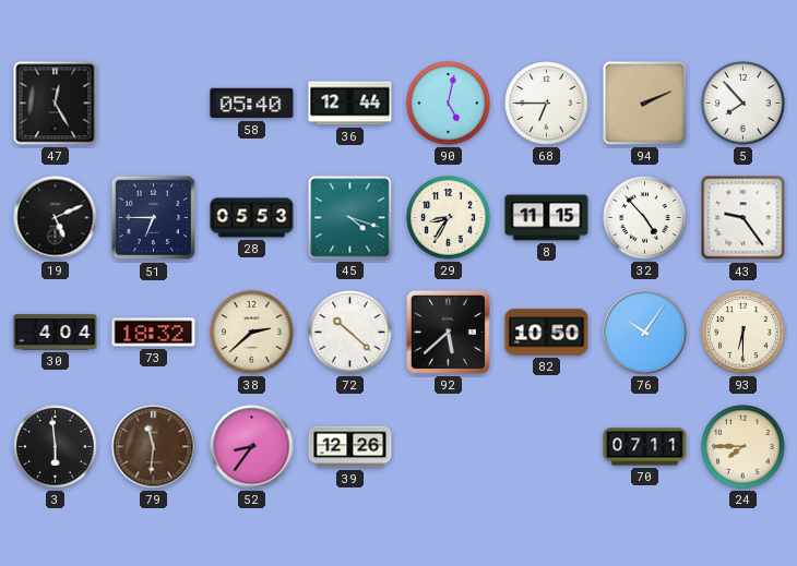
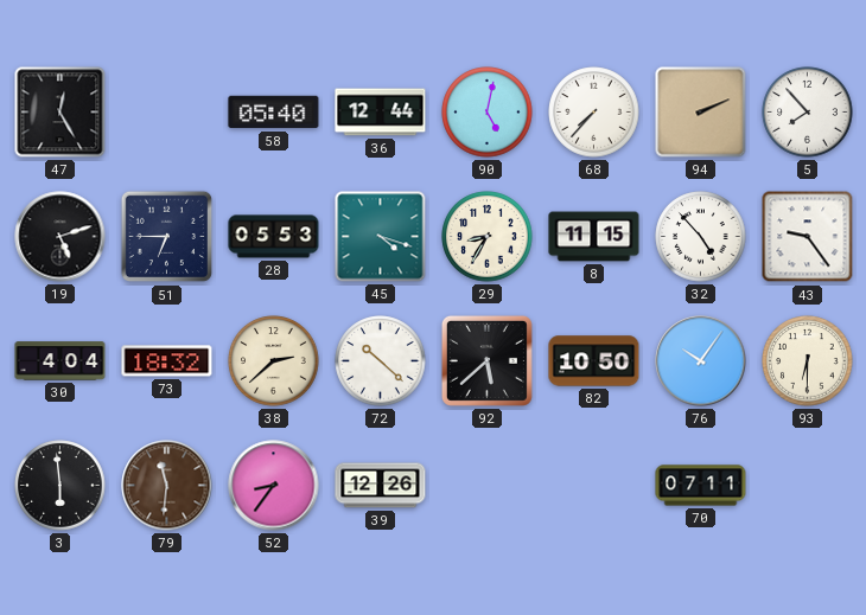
68: 6:45 -> 7:37 (594, 113)
19: 5:11 -> 5:12 (61, 237)
24: 7:45 -> none (744, 447)
